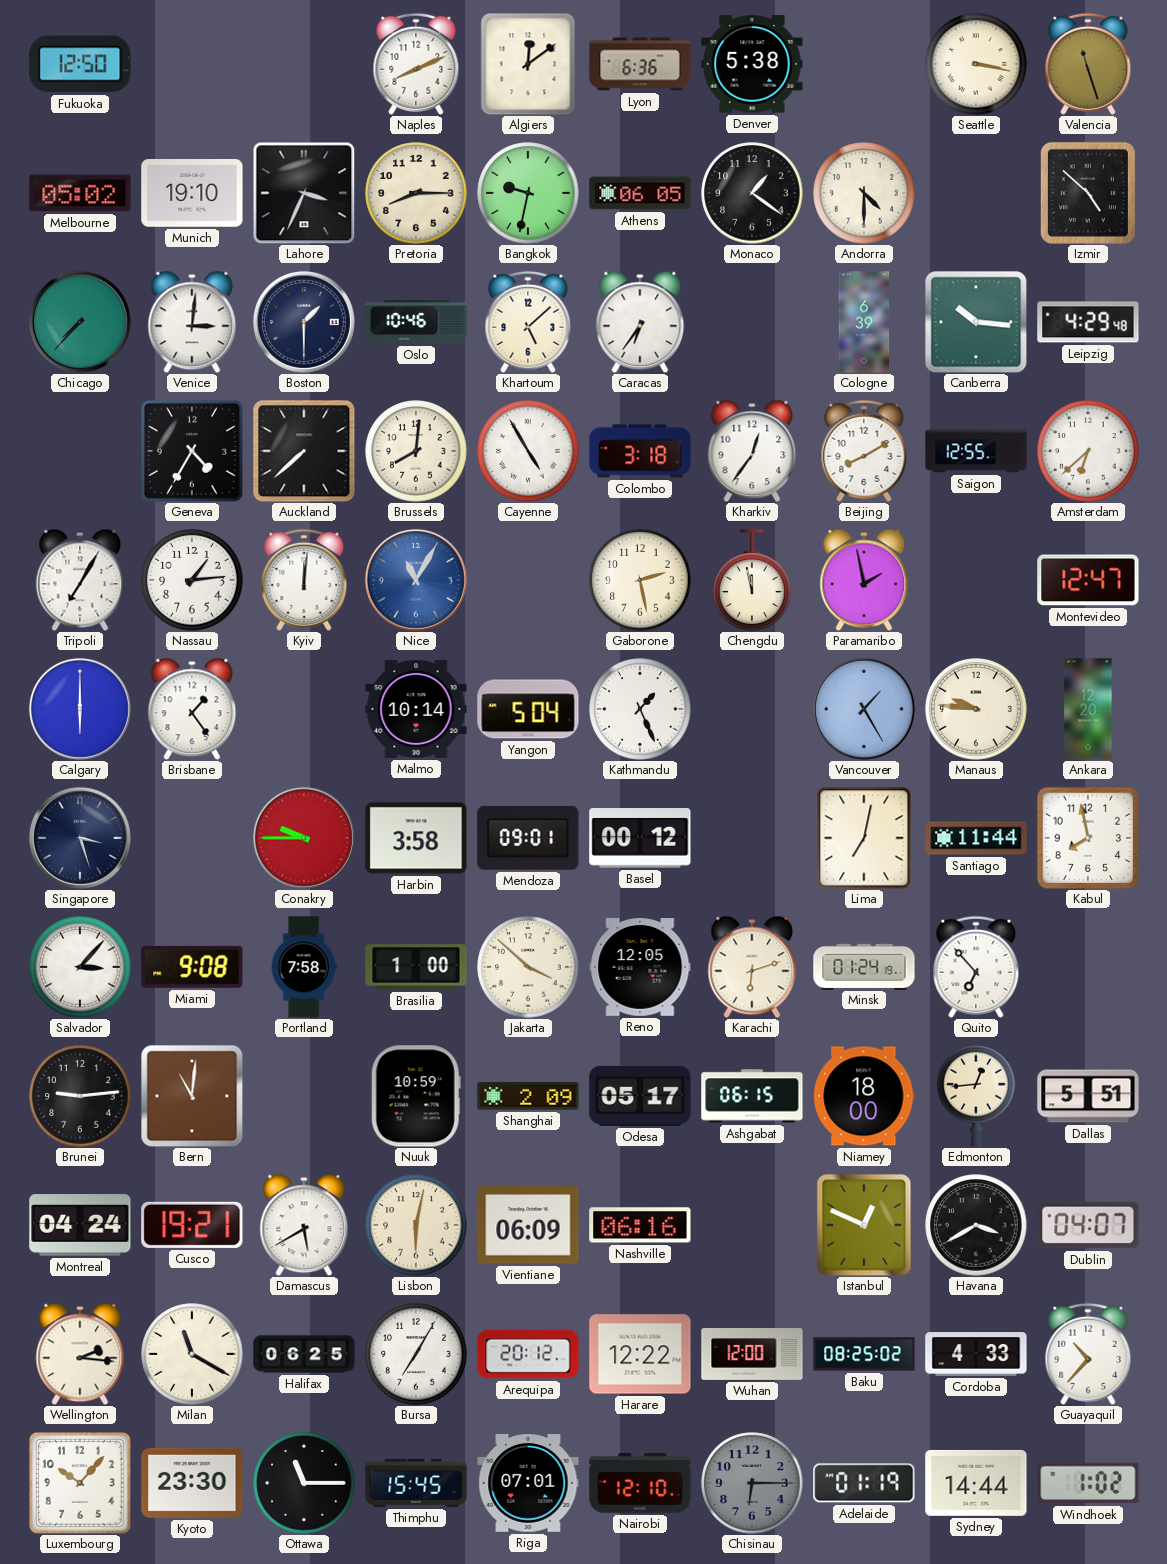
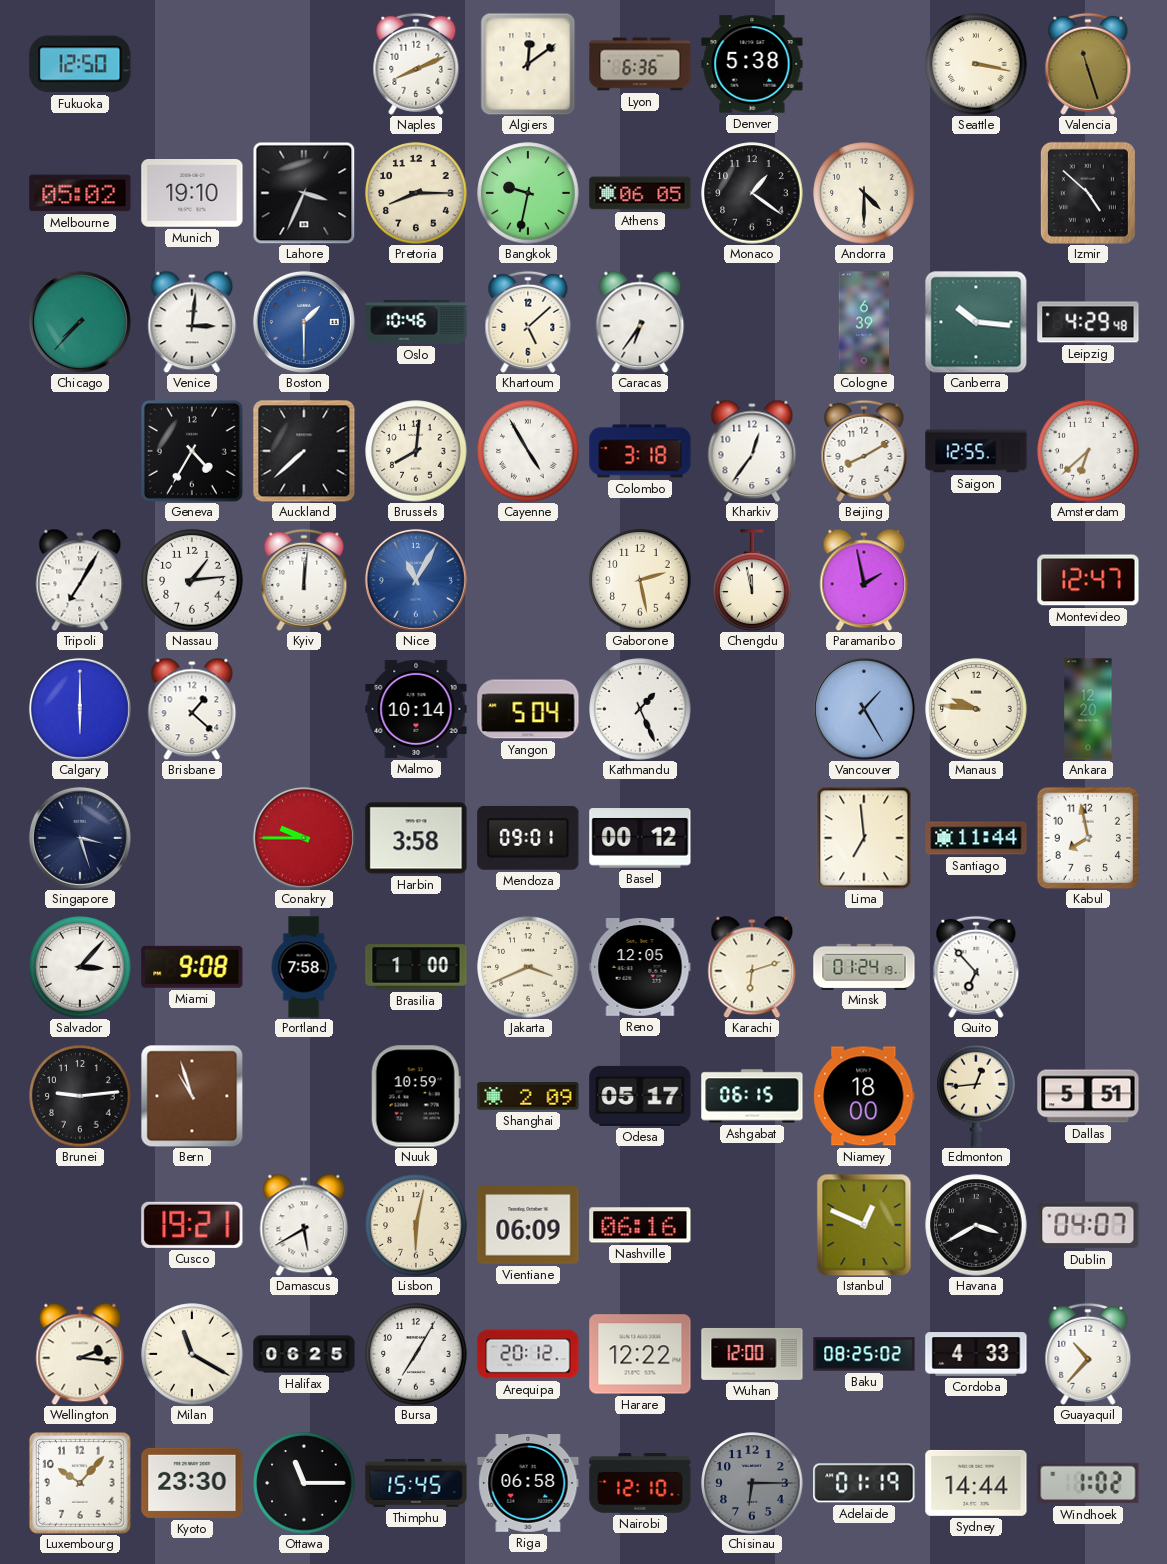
Boston dial: navy -> blue (304, 322)
Brisbane: 1:24 -> 1:22 (192, 709)
Lima: 7:02 -> 6:59 (864, 838)
Jakarta: 3:52 -> 3:41 (528, 967)
Bern: 11:01 -> 10:57 (192, 1096)
Montreal: 04:24 -> none (80, 1225)
Riga: 07:01 -> 06:58 (528, 1484)
